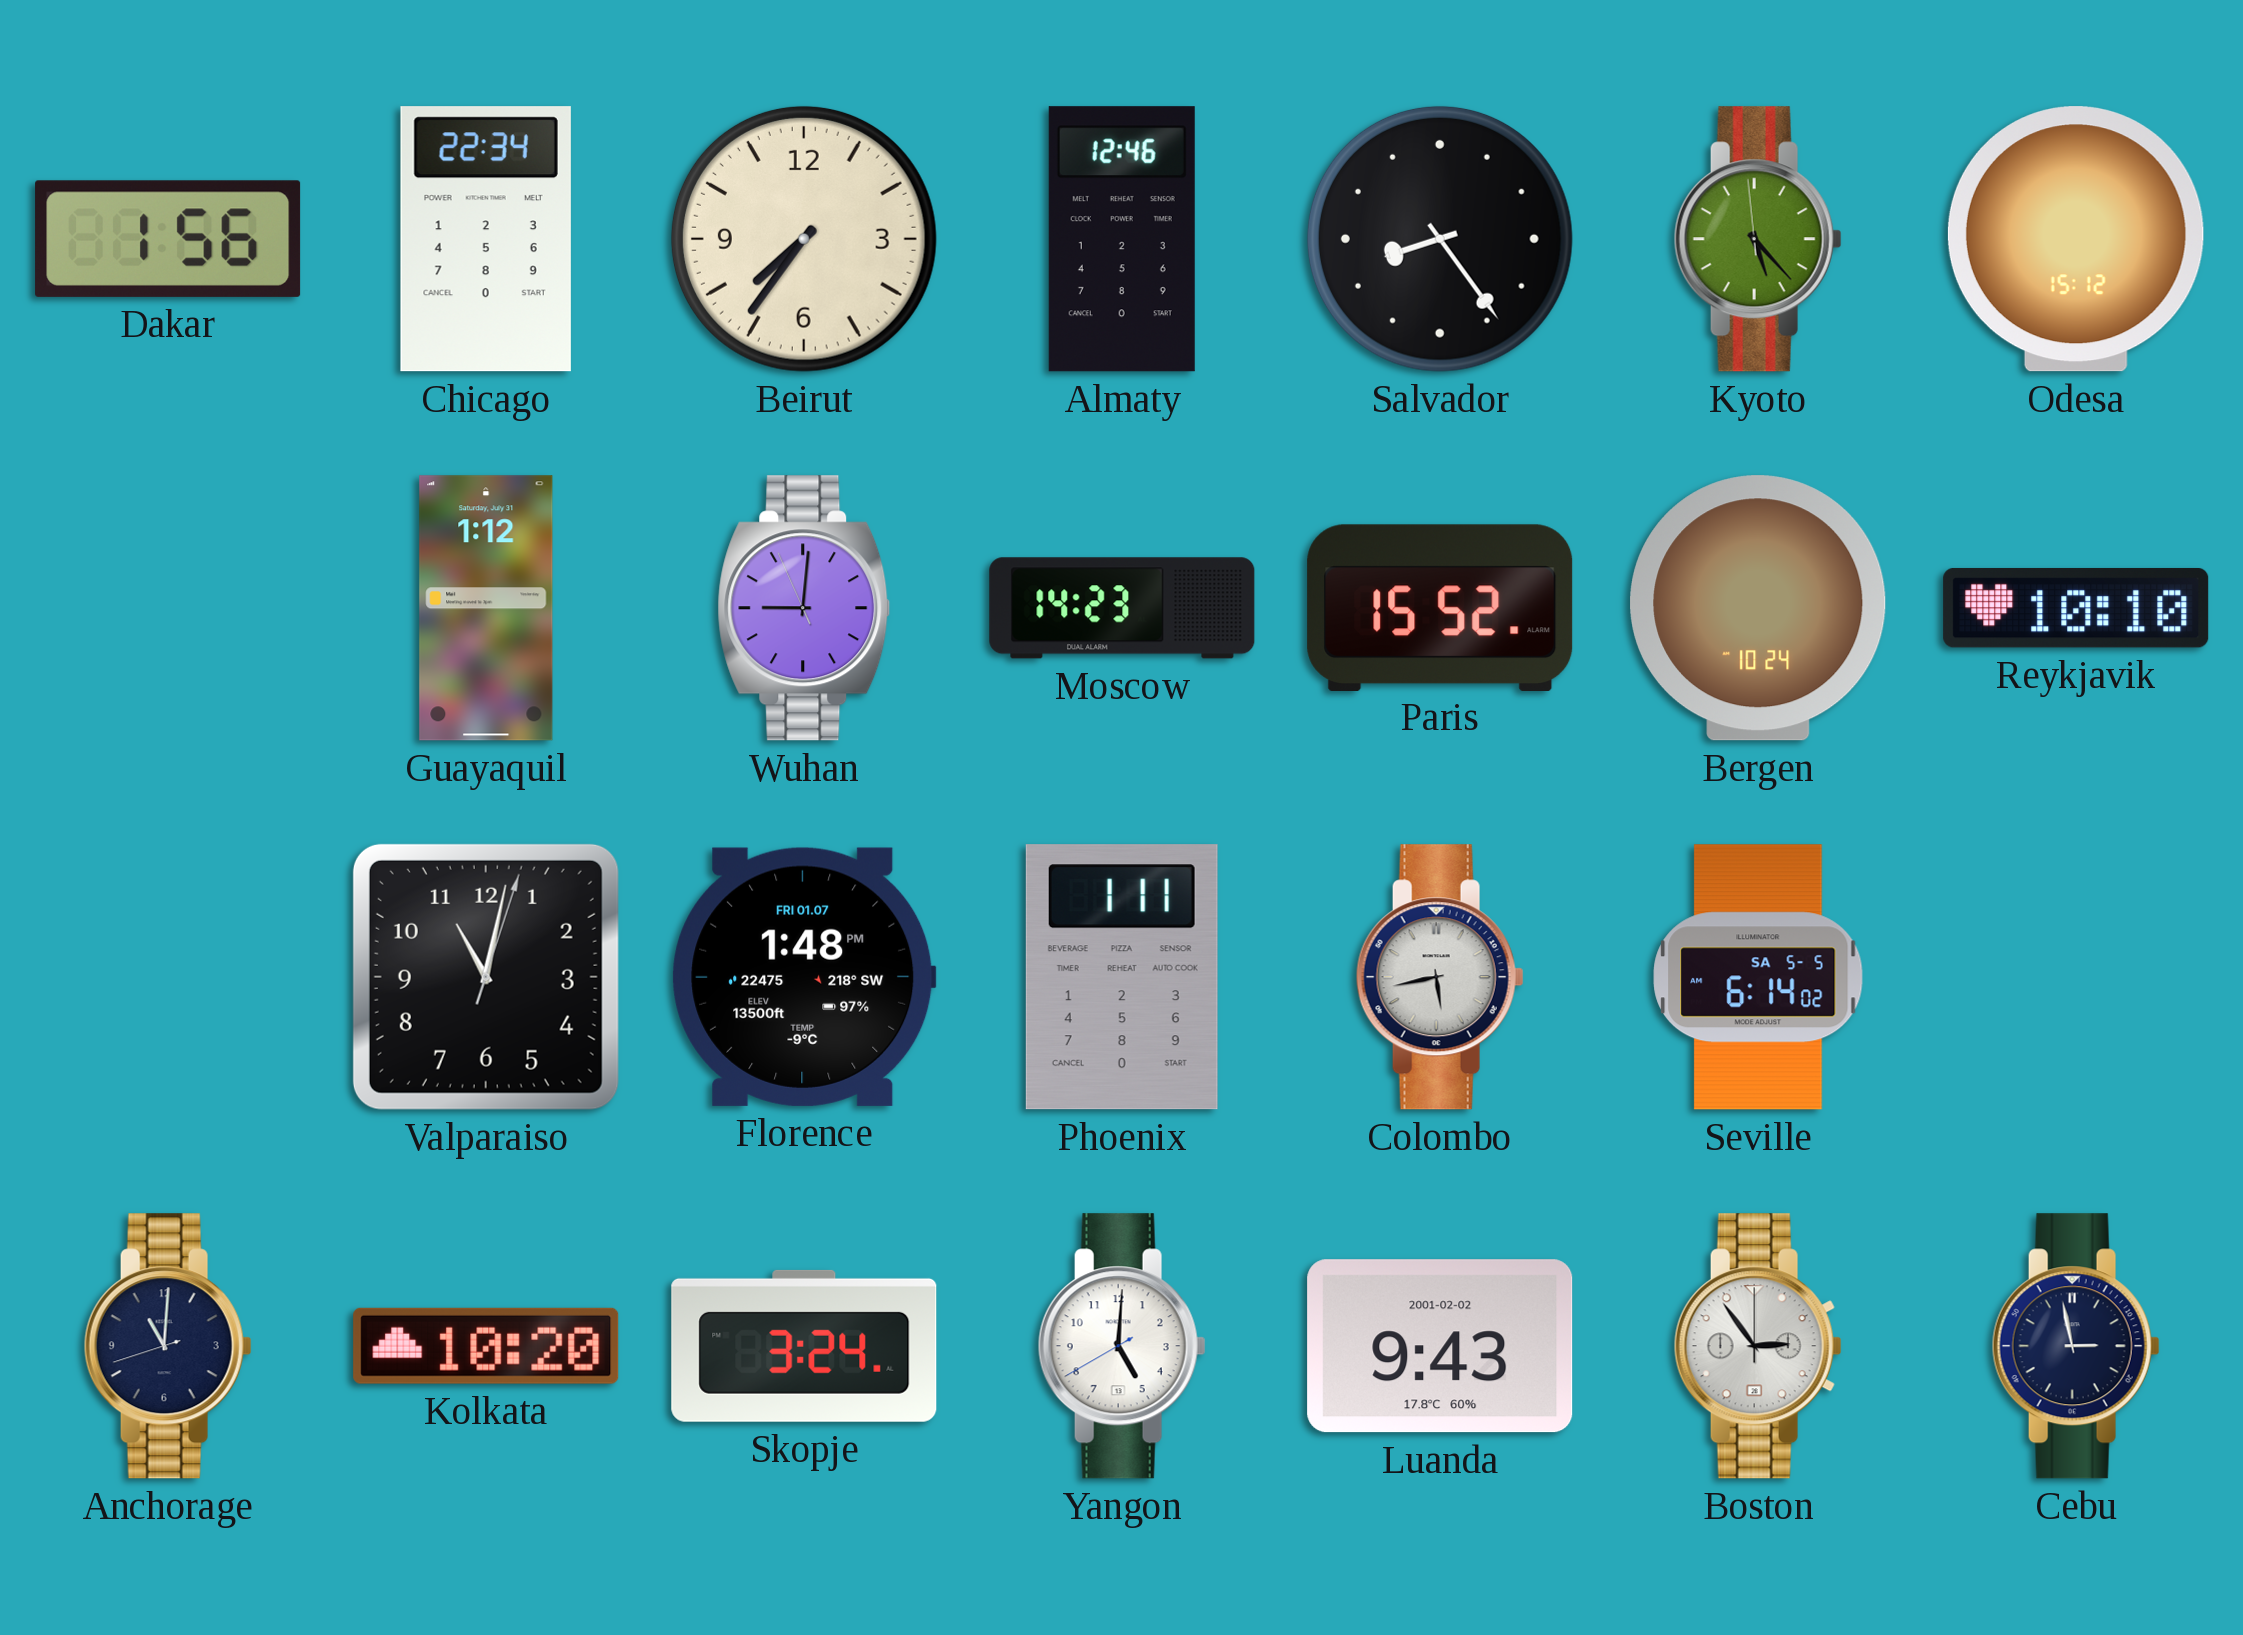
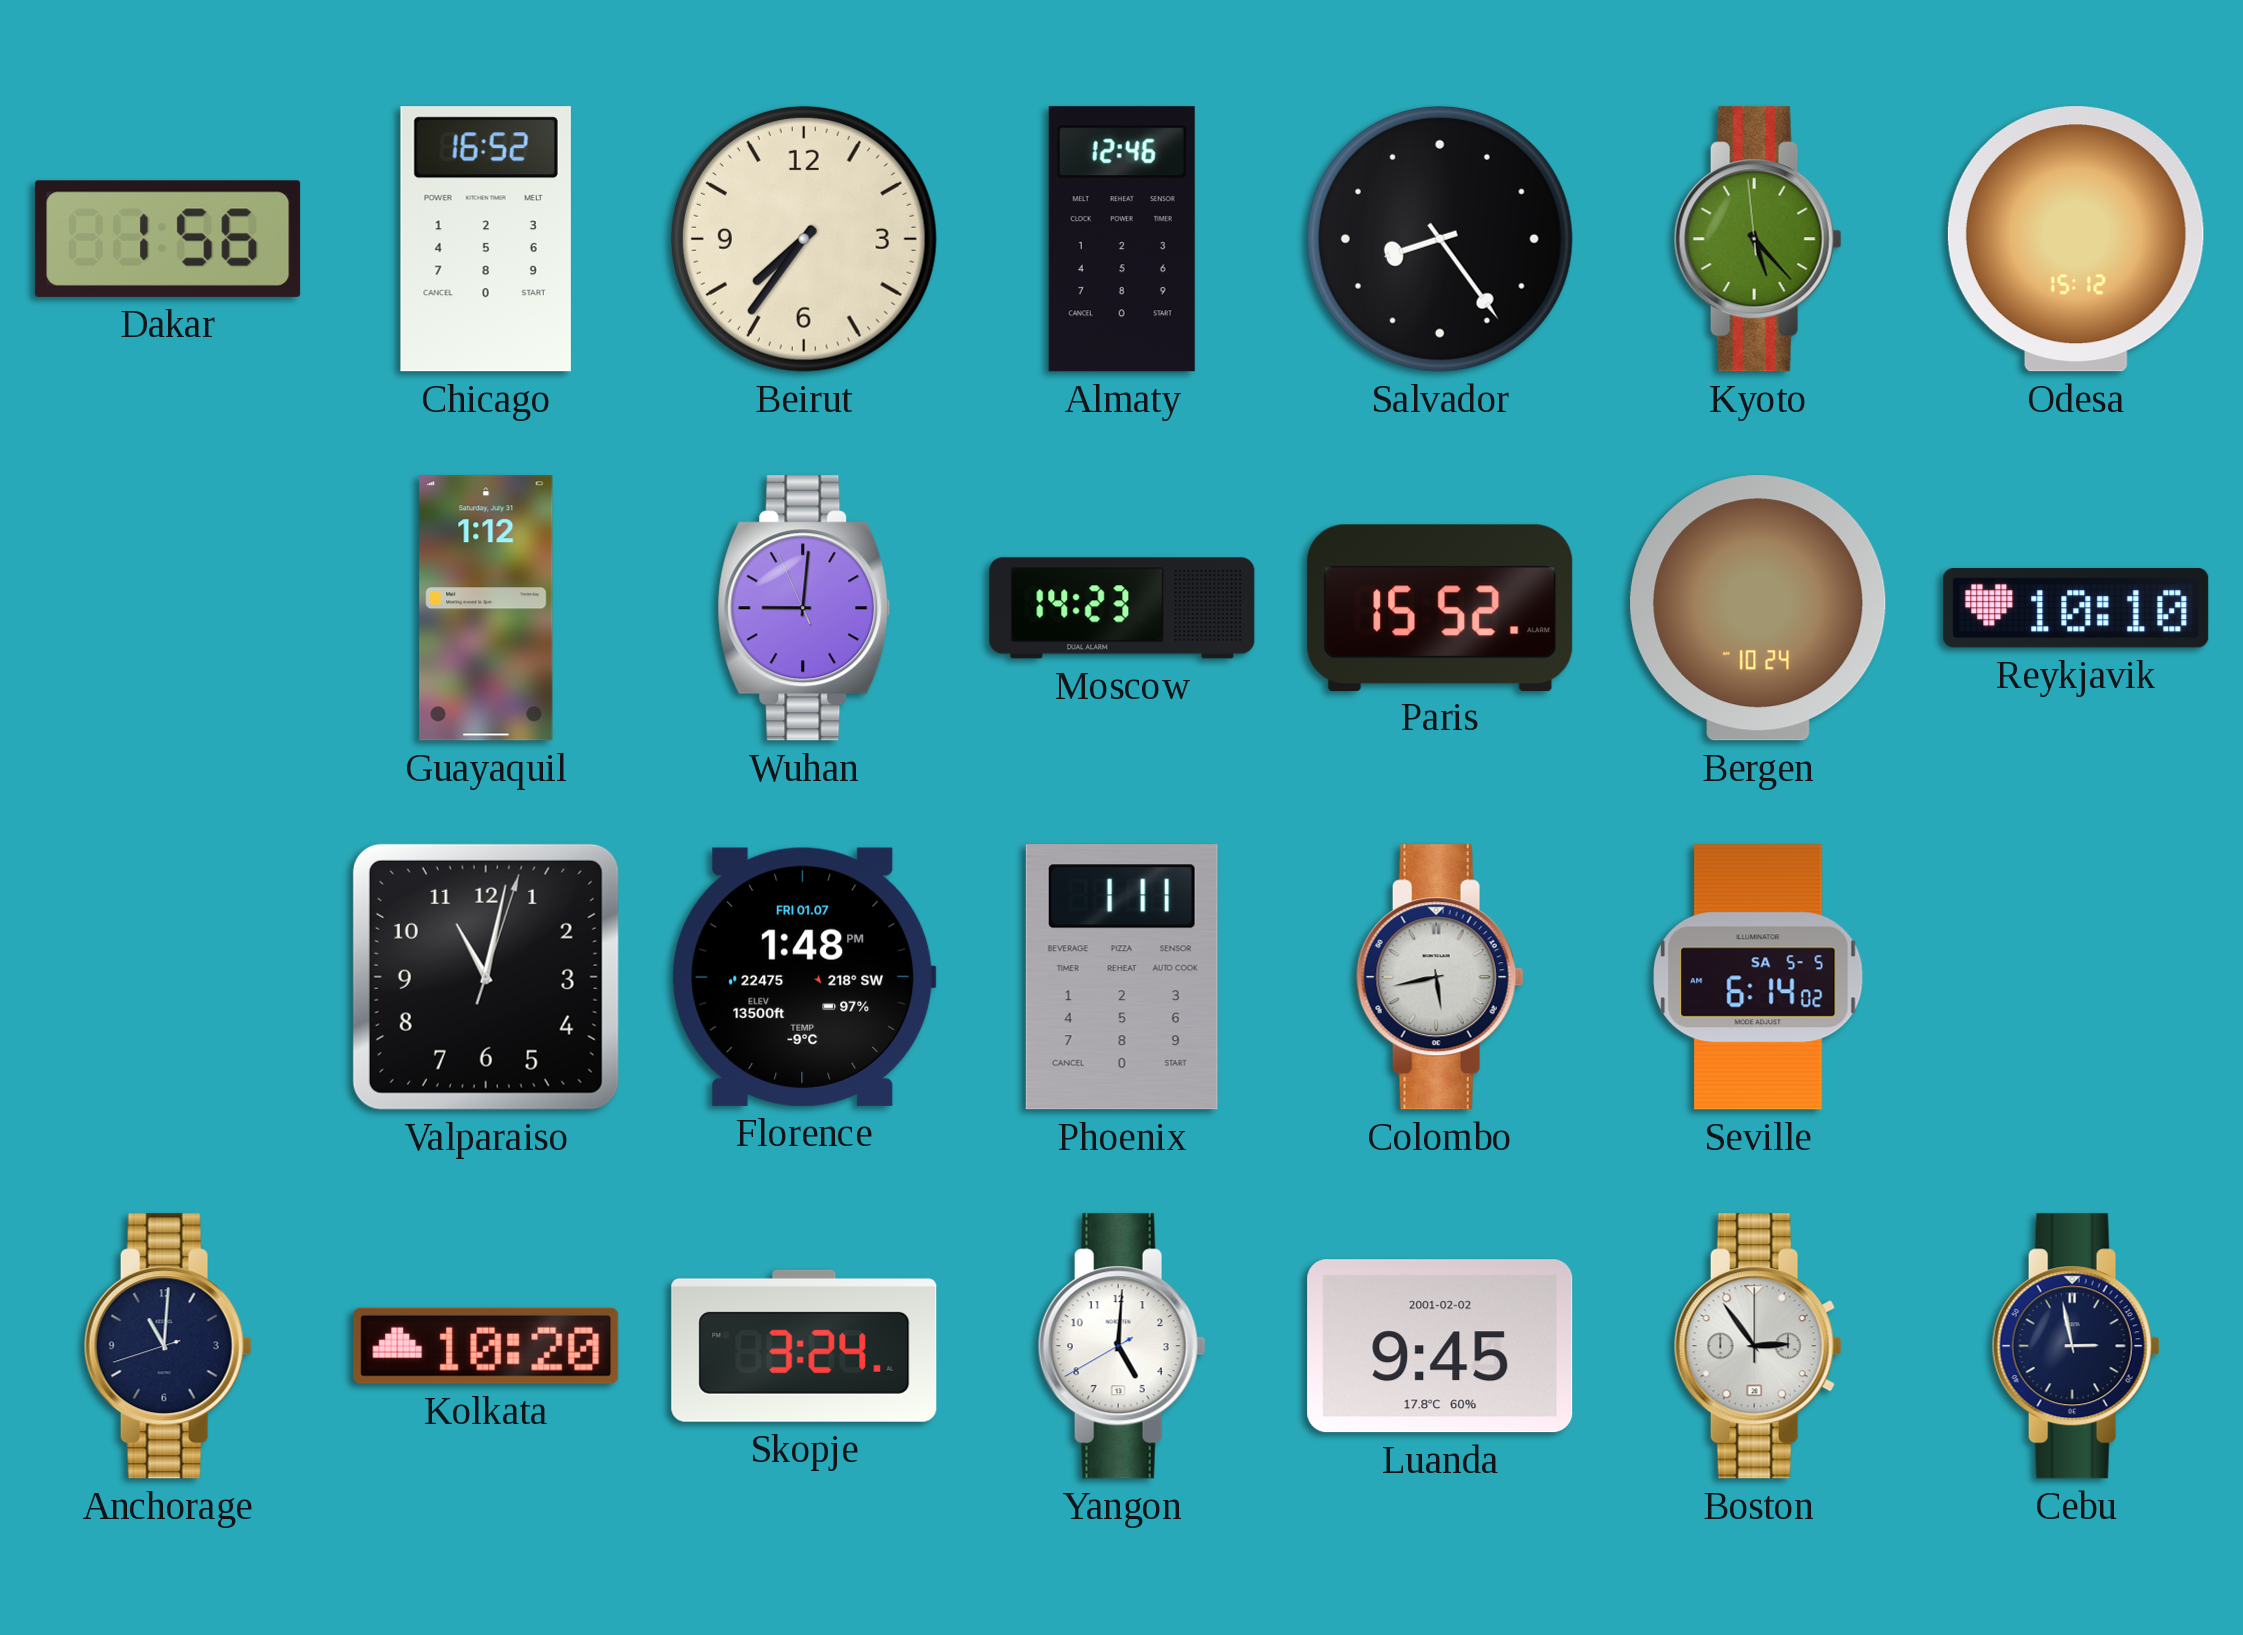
Chicago: 22:34 -> 16:52 (486, 239)
Luanda: 9:43 -> 9:45 (1440, 1346)
